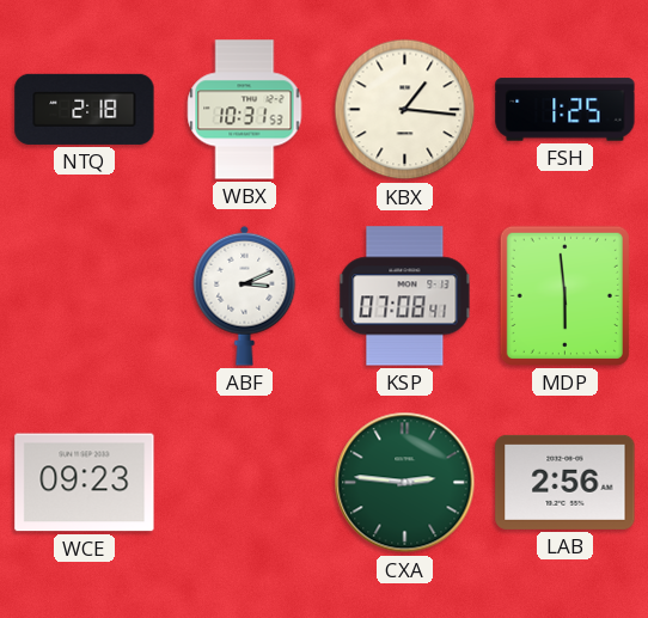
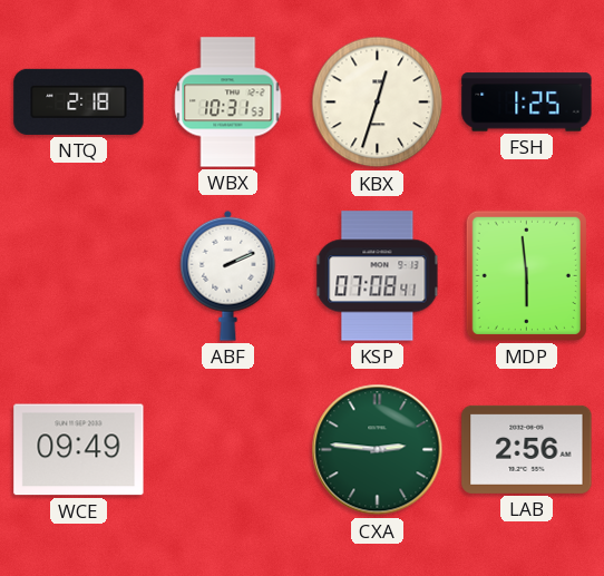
KBX: 1:16 -> 12:33 (378, 102)
ABF: 3:11 -> 2:11 (228, 275)
WCE: 09:23 -> 09:49 (79, 450)
